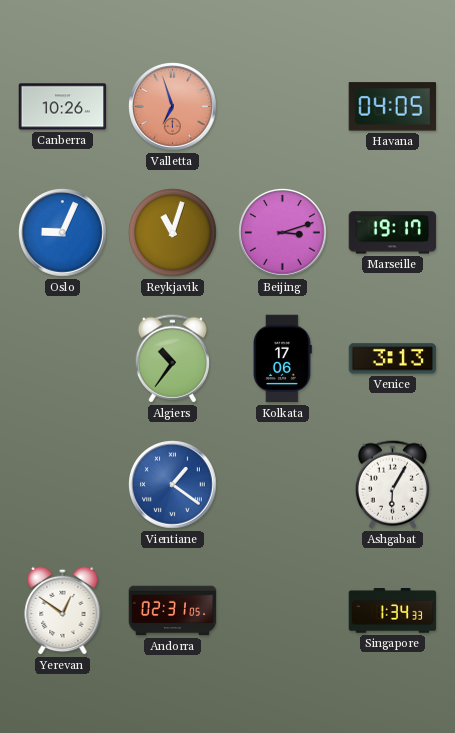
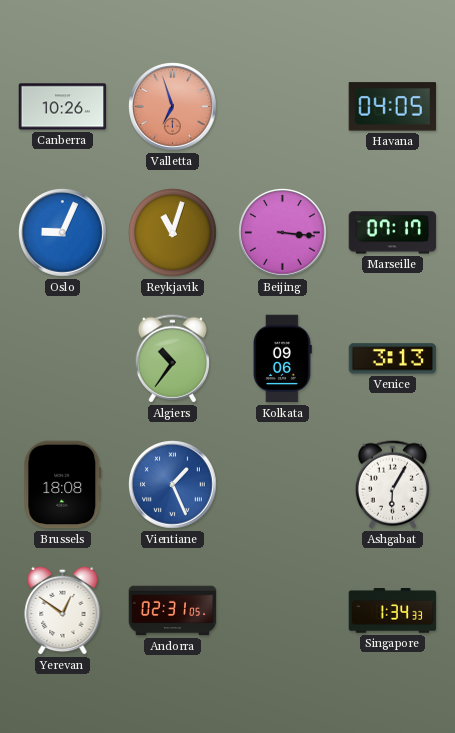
Beijing: 3:12 -> 3:16 (283, 233)
Marseille: 19:17 -> 07:17 (393, 233)
Kolkata: 17:06 -> 09:06 (282, 359)
Brussels: none -> 18:08 (63, 485)
Vientiane: 1:21 -> 1:26 (173, 485)
